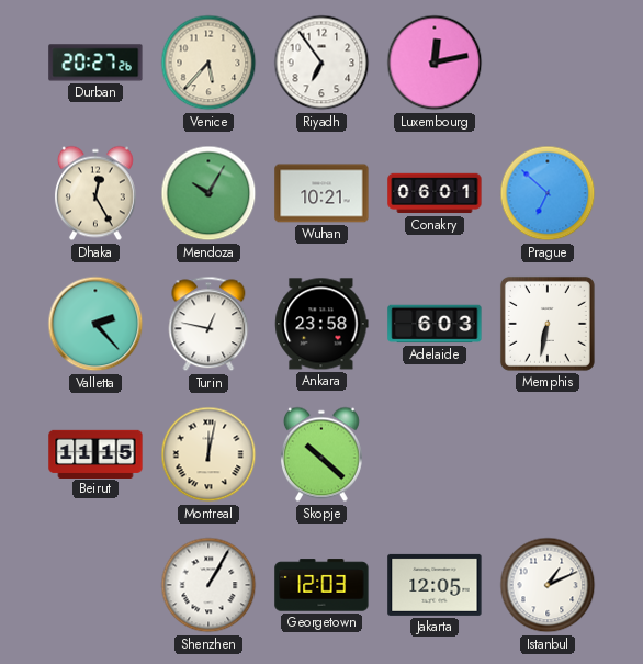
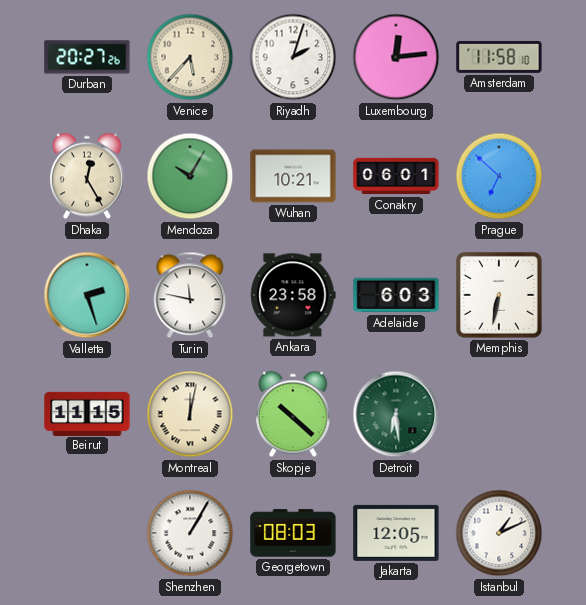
Riyadh: 6:54 -> 2:03 (293, 57)
Luxembourg: 12:13 -> 12:14 (396, 57)
Amsterdam: none -> 11:58 (499, 57)
Valletta: 2:23 -> 2:27 (87, 295)
Turin: 12:47 -> 11:47 (190, 295)
Detroit: none -> 6:29 (396, 414)
Georgetown: 12:03 -> 08:03 (293, 533)
